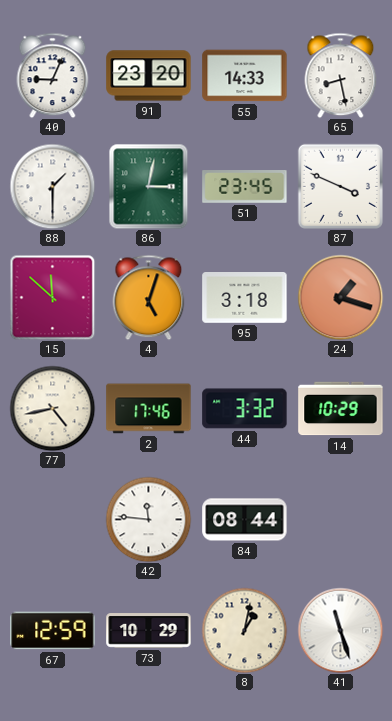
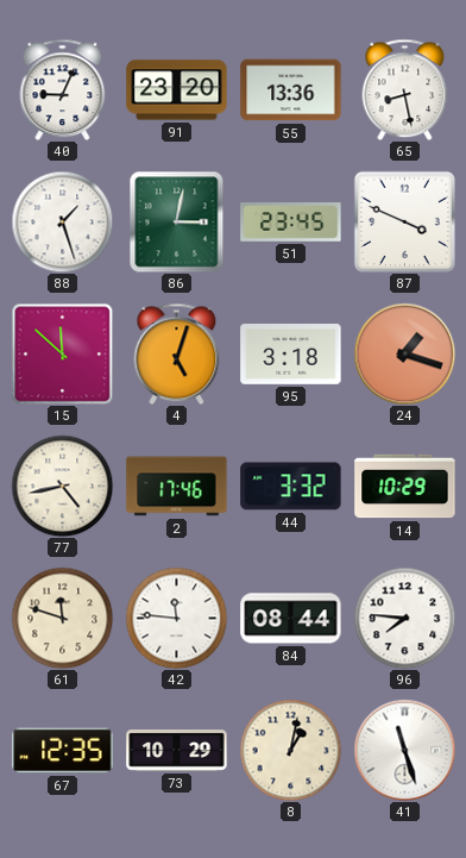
55: 14:33 -> 13:36 (291, 90)
88: 1:30 -> 1:27 (62, 221)
61: none -> 11:48 (62, 618)
96: none -> 7:46 (404, 618)
67: 12:59 -> 12:35 (63, 751)
